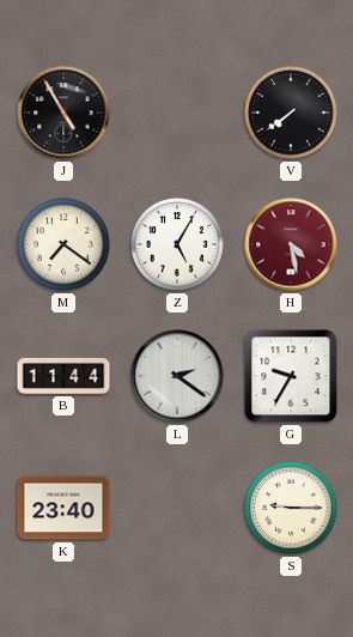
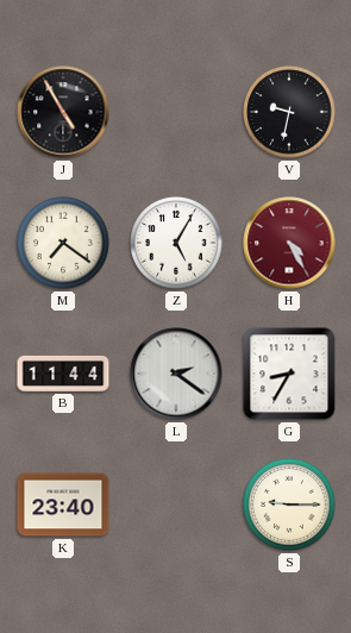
V: 7:39 -> 9:32 (289, 112)
H: 4:28 -> 4:25 (289, 243)
G: 9:35 -> 8:35 (289, 374)
